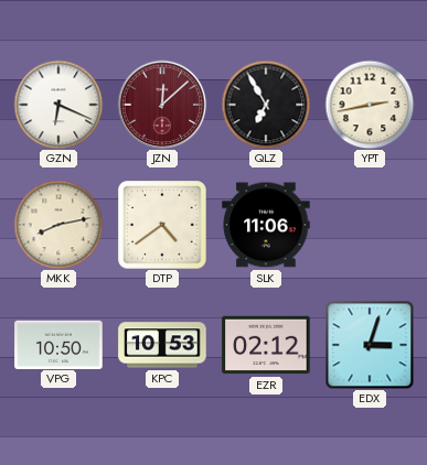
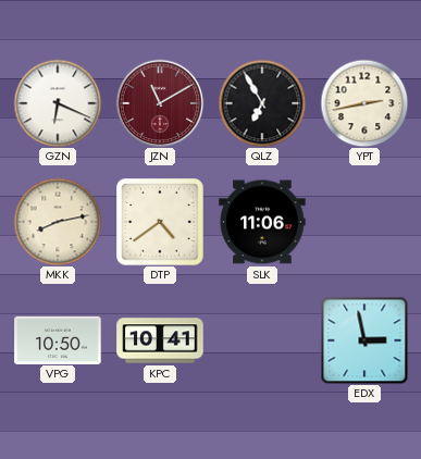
JZN: 12:08 -> 11:10 (160, 103)
KPC: 10:53 -> 10:41 (160, 340)
EZR: 02:12 -> none (266, 345)
EDX: 3:03 -> 2:58 (364, 340)
